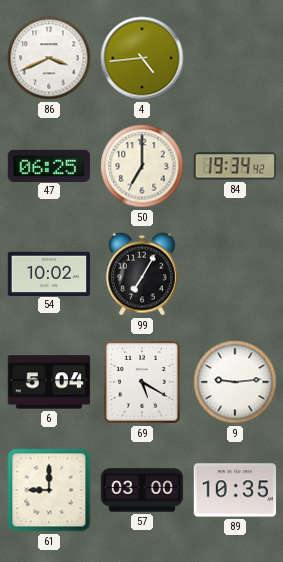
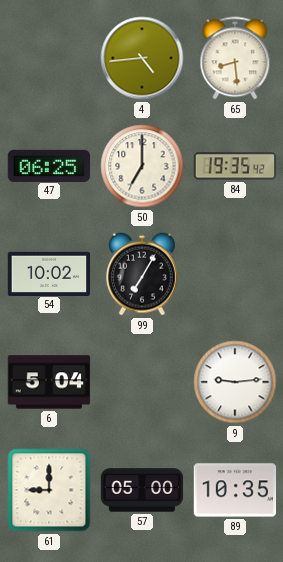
86: 3:41 -> none (49, 58)
65: none -> 8:29 (235, 58)
84: 19:34 -> 19:35 (235, 166)
69: 5:20 -> none (143, 383)
57: 03:00 -> 05:00 (142, 490)
